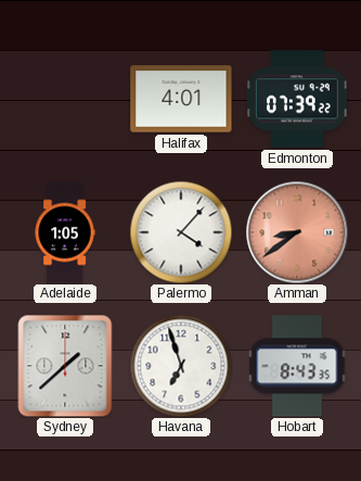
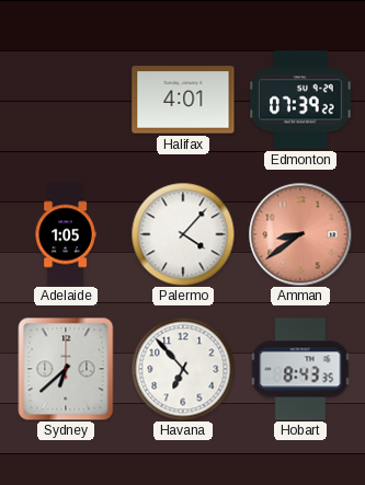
Sydney: 1:38 -> 6:38 (66, 369)
Havana: 6:57 -> 6:53 (183, 369)
